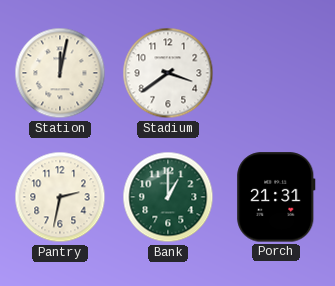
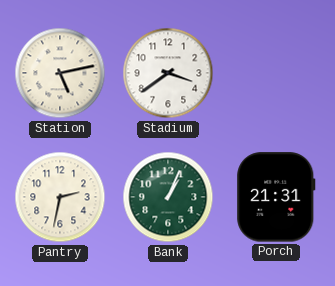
Station: 12:02 -> 5:13 (60, 73)
Bank: 1:00 -> 1:04 (168, 197)
